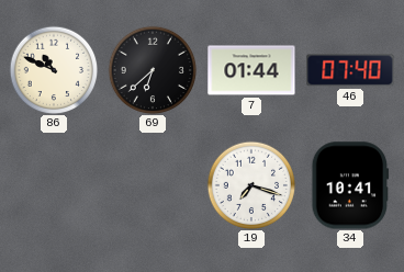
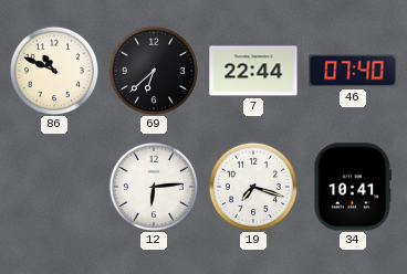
7: 01:44 -> 22:44 (253, 71)
12: none -> 6:14 (154, 187)
